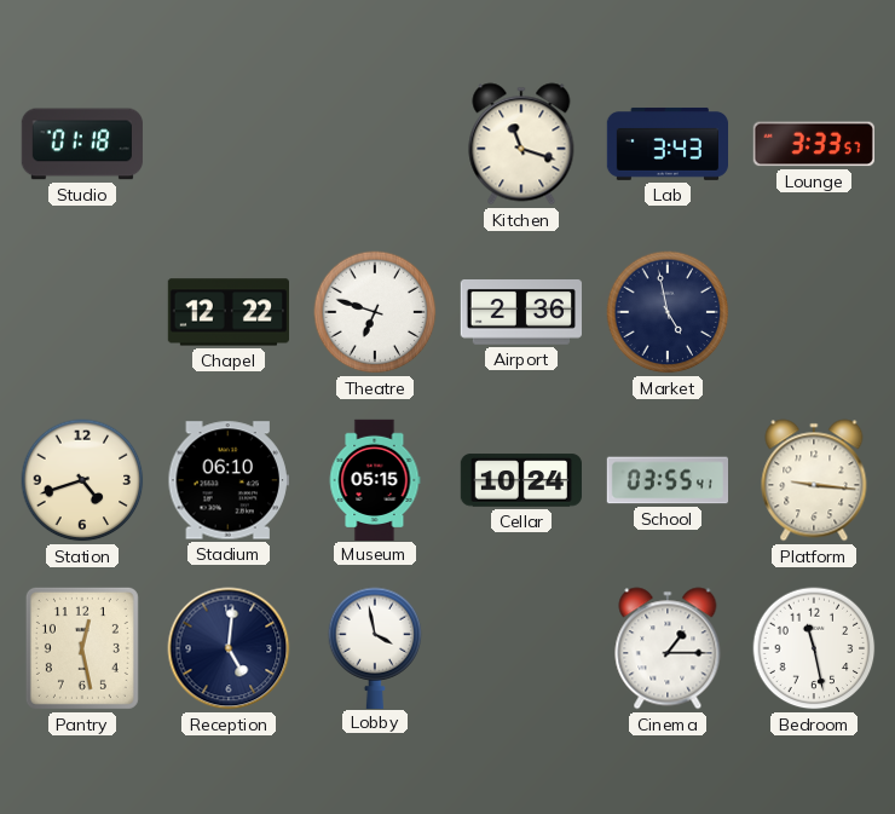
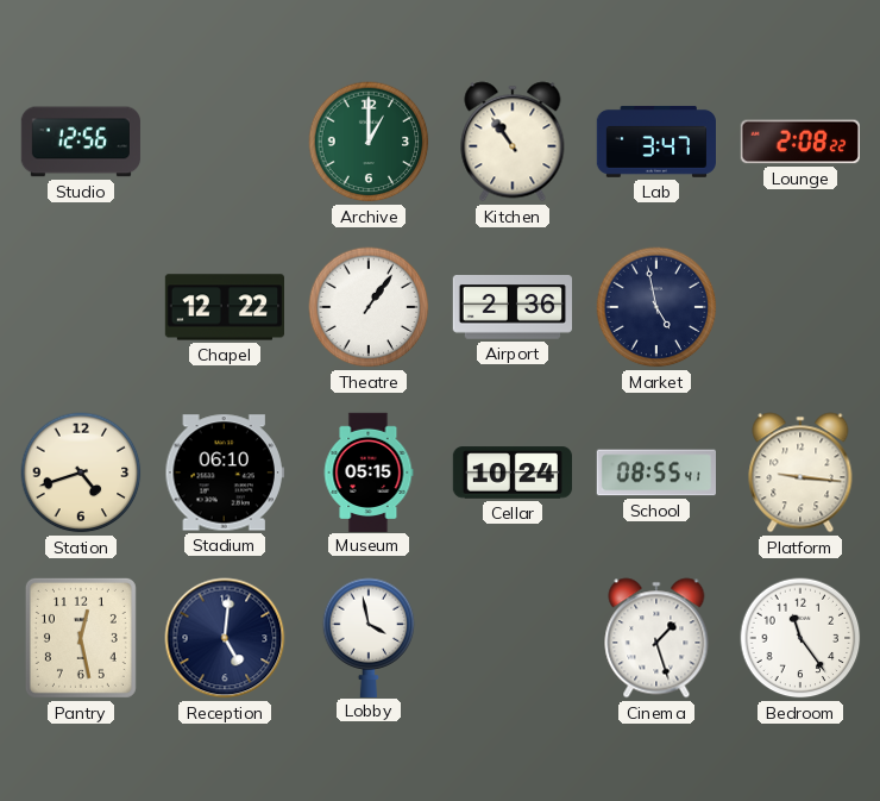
Studio: 01:18 -> 12:56 (81, 142)
Archive: none -> 1:00 (369, 142)
Kitchen: 11:18 -> 10:54 (513, 142)
Lab: 3:43 -> 3:47 (655, 142)
Lounge: 3:33 -> 2:08 (800, 142)
Theatre: 6:48 -> 1:06 (369, 307)
School: 03:55 -> 08:55 (655, 473)
Cinema: 1:15 -> 1:27 (656, 638)
Bedroom: 11:28 -> 11:24 (800, 638)
